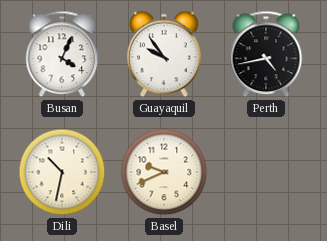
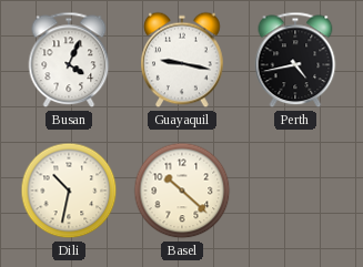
Guayaquil: 9:54 -> 9:17 (182, 60)
Basel: 9:41 -> 10:22 (182, 191)
